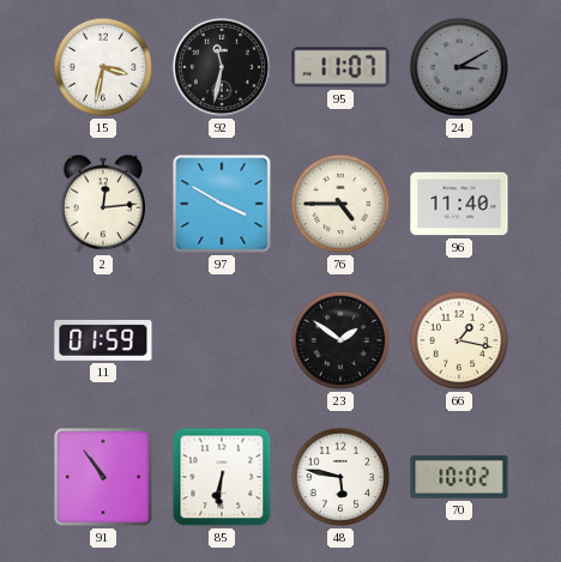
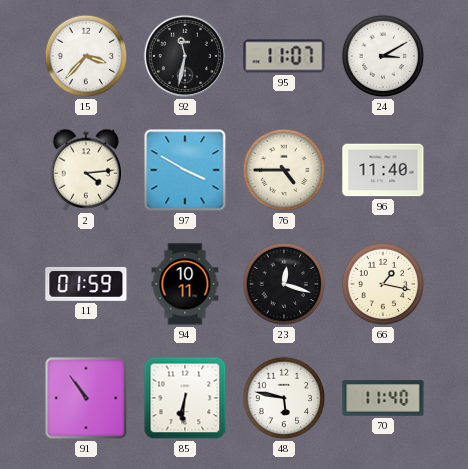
15: 3:32 -> 3:37 (86, 56)
24 dial: grey -> white (383, 56)
2: 12:14 -> 4:14 (85, 170)
94: none -> 10:11 (185, 284)
23: 1:51 -> 12:18 (284, 284)
70: 10:02 -> 11:40 (383, 398)
